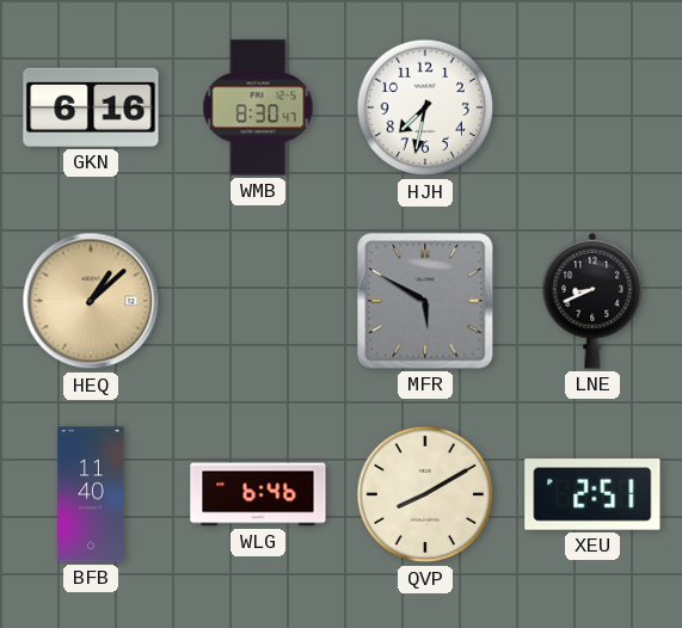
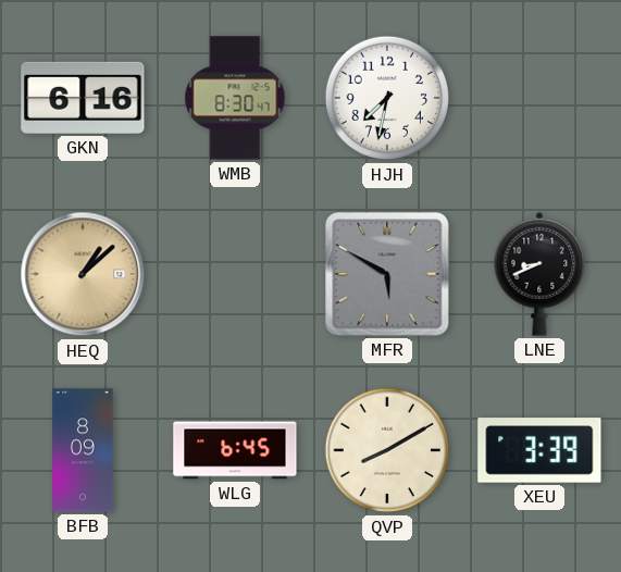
BFB: 11:40 -> 8:09 (83, 450)
WLG: 6:46 -> 6:45 (235, 450)
XEU: 2:51 -> 3:39 (539, 450)
